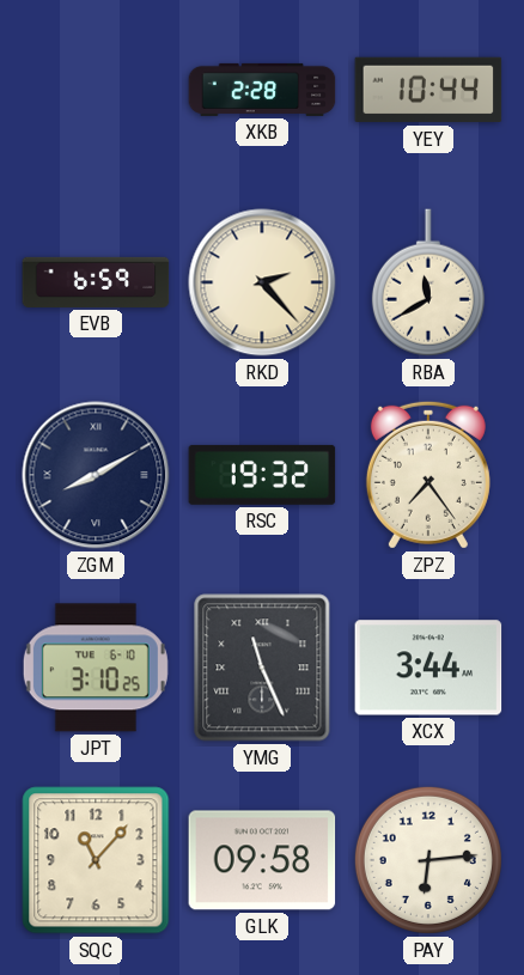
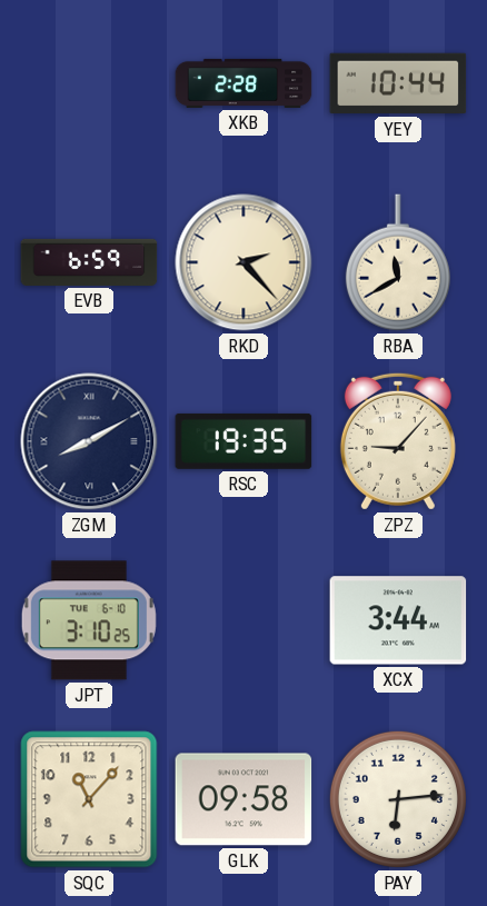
RSC: 19:32 -> 19:35 (244, 441)
ZPZ: 7:24 -> 9:07 (398, 441)
YMG: 11:26 -> none (262, 668)
